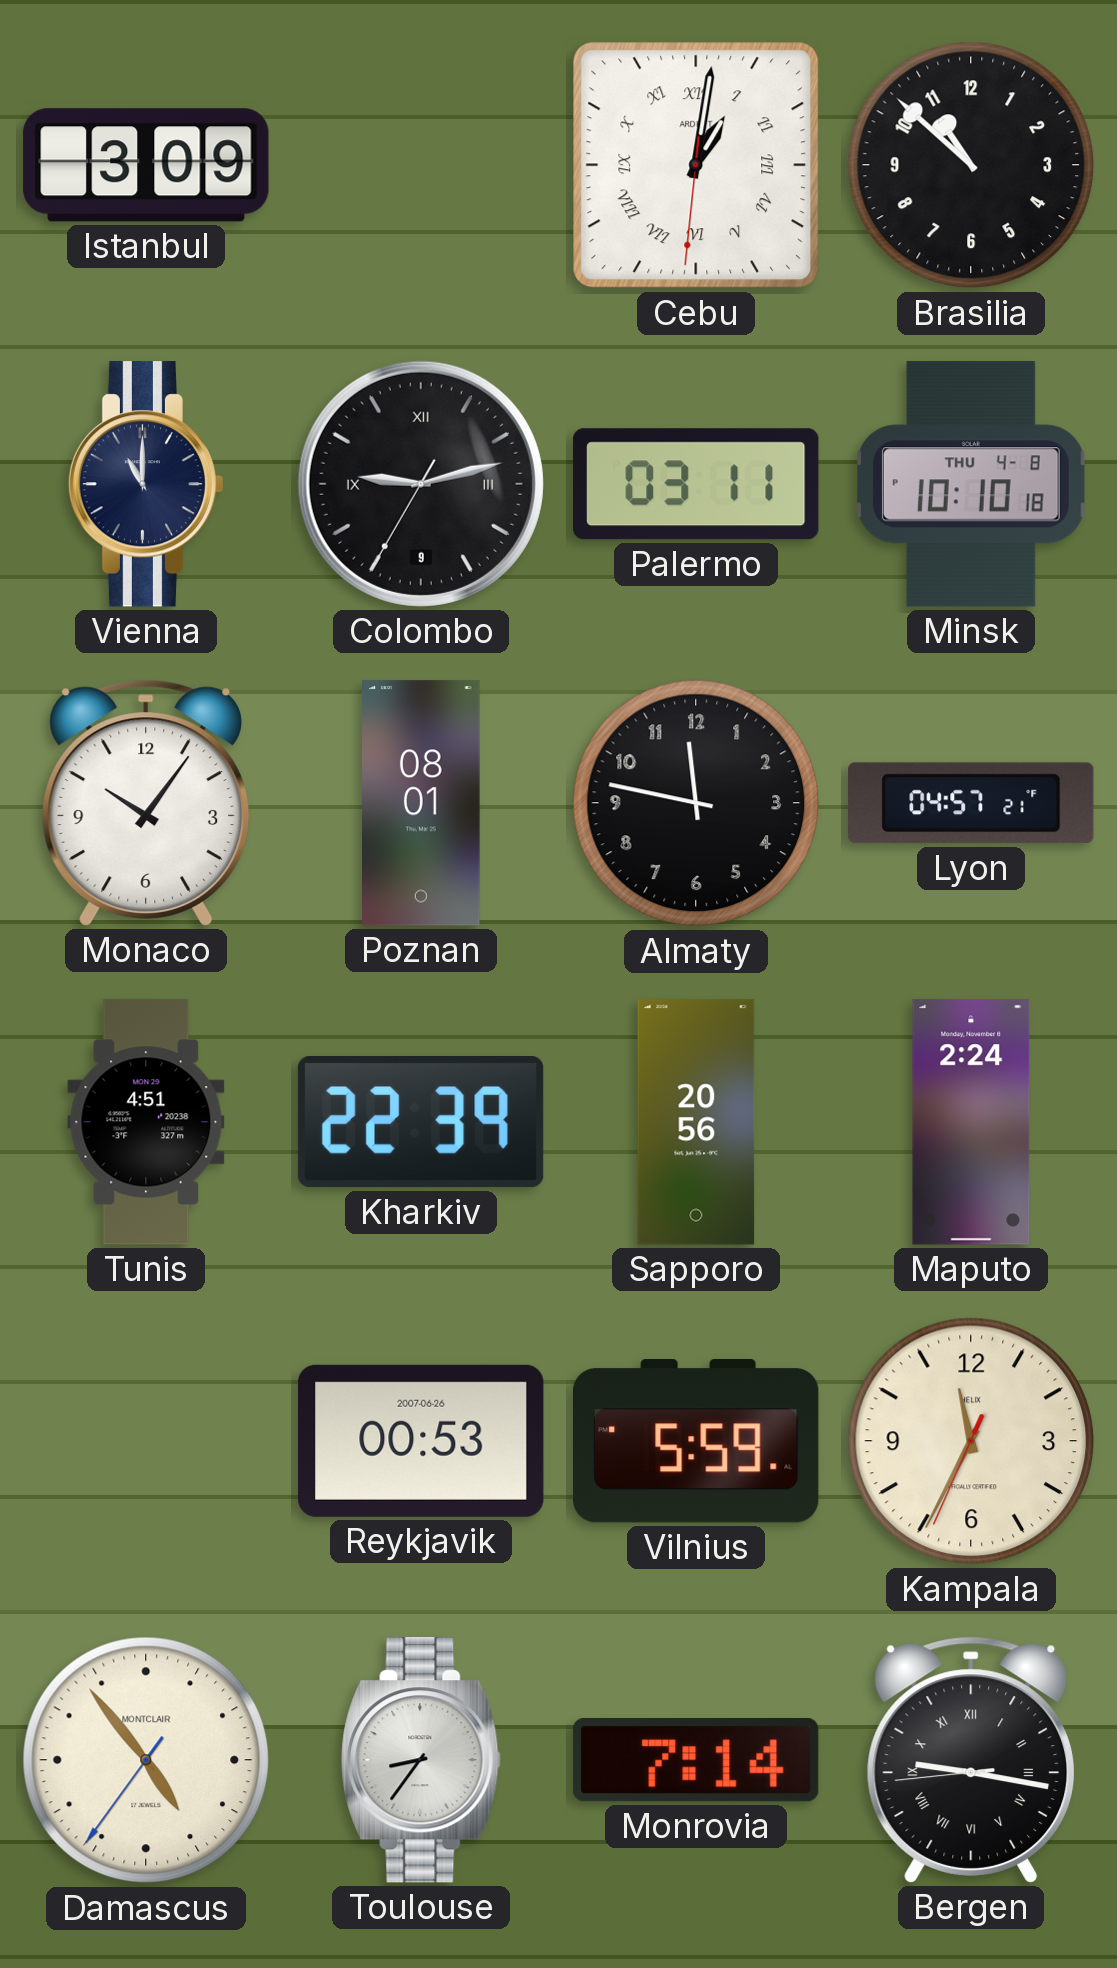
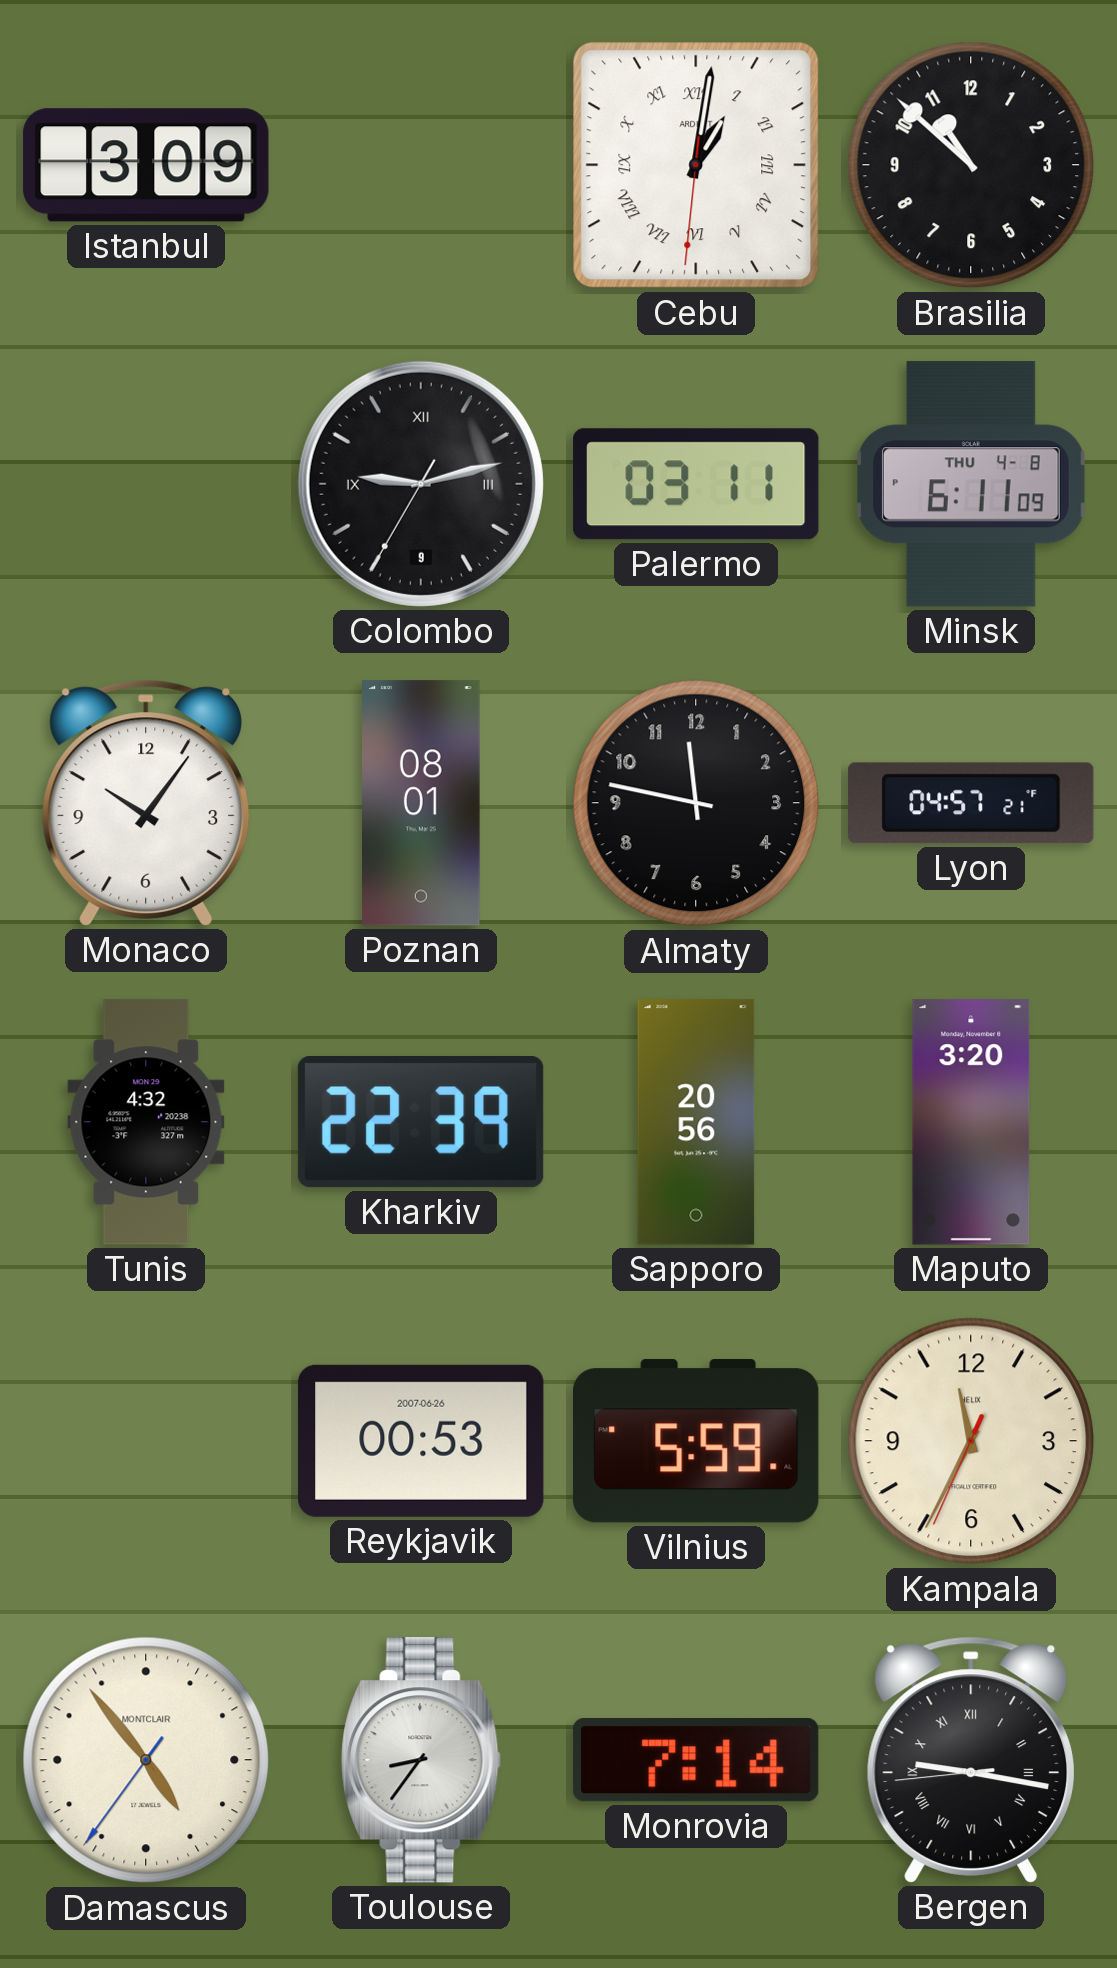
Vienna: 11:00 -> none (146, 484)
Minsk: 10:10 -> 6:11 (972, 484)
Tunis: 4:51 -> 4:32 (146, 1122)
Maputo: 2:24 -> 3:20 (971, 1122)
